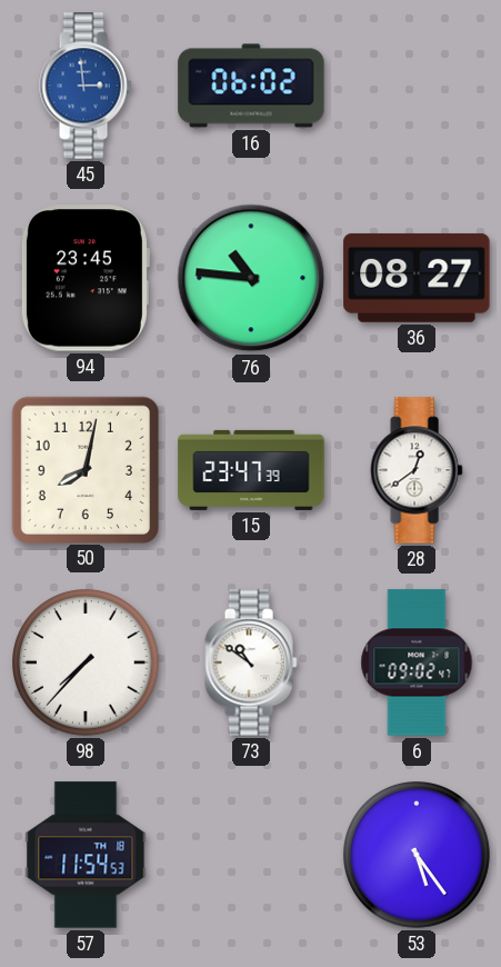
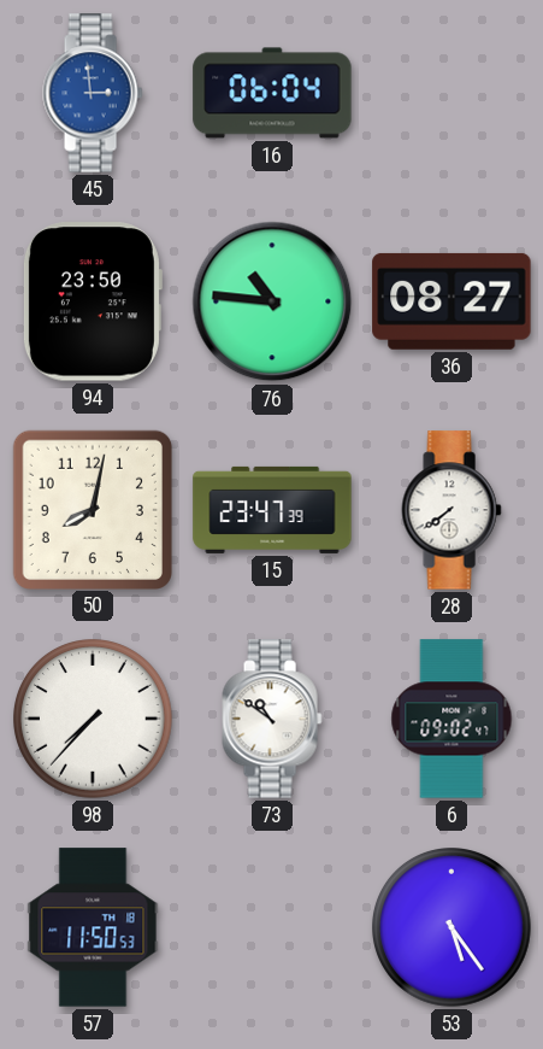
16: 06:02 -> 06:04 (272, 93)
94: 23:45 -> 23:50 (92, 301)
28: 12:39 -> 7:39 (451, 510)
57: 11:54 -> 11:50 (93, 927)
